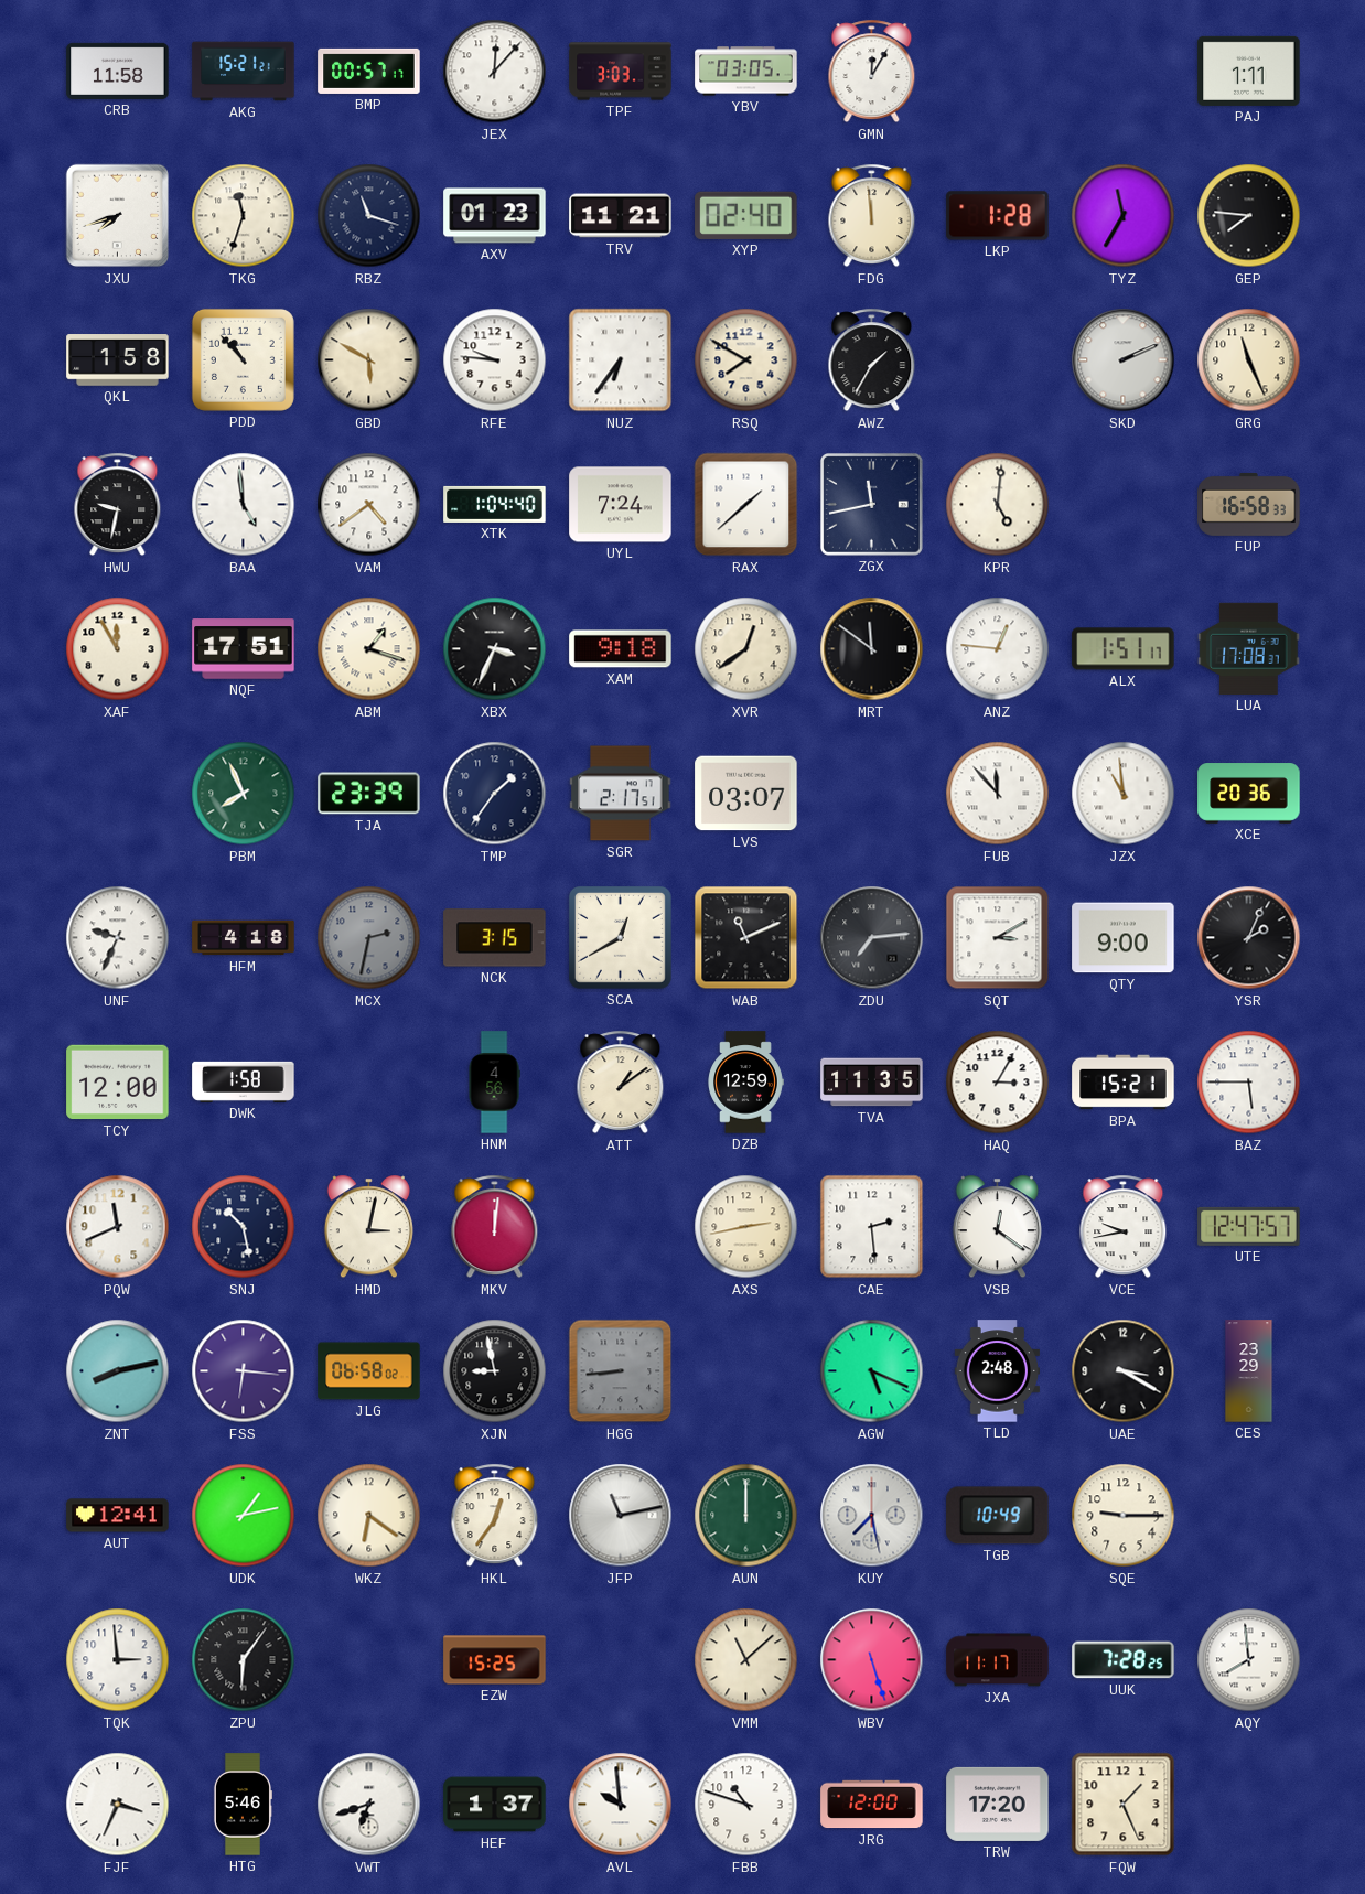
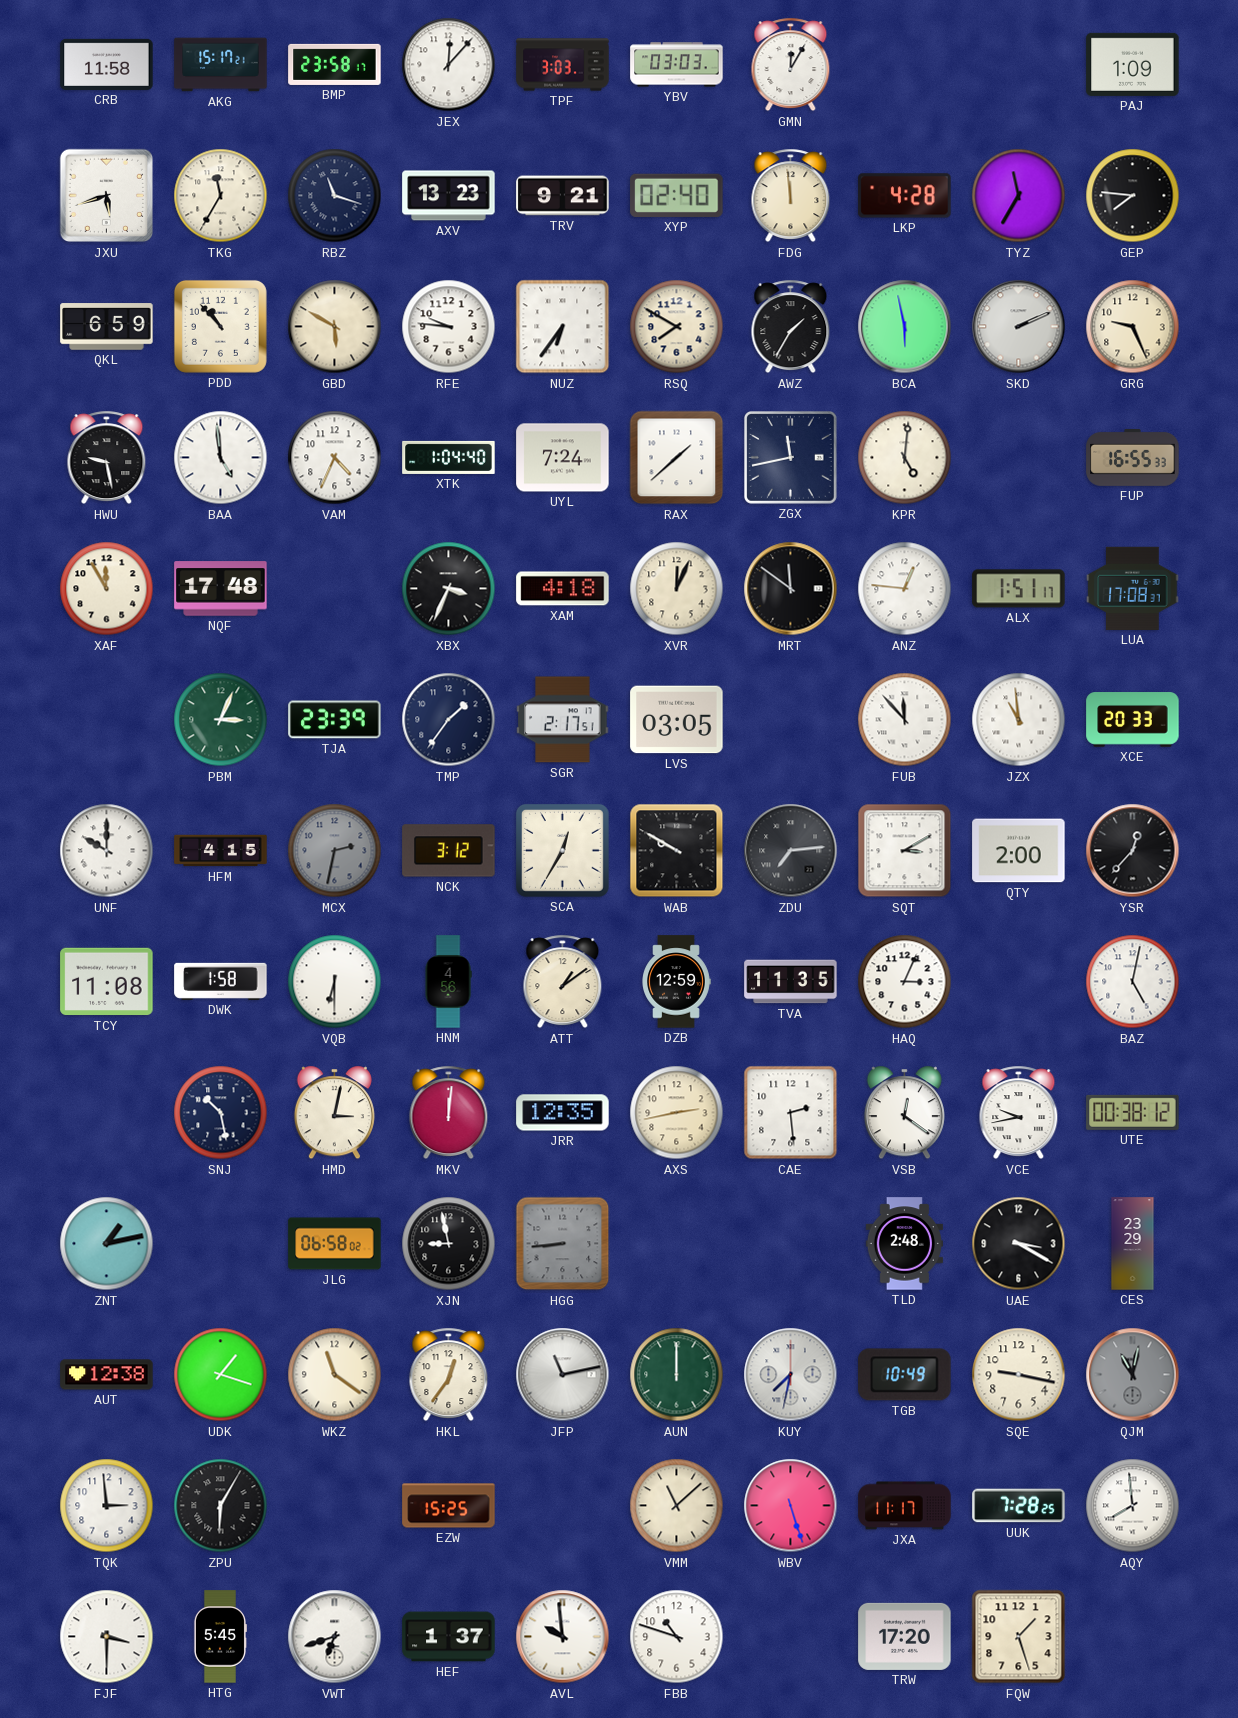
AKG: 15:21 -> 15:17 (221, 65)
BMP: 00:57 -> 23:58 (335, 64)
YBV: 03:05 -> 03:03 (677, 65)
PAJ: 1:11 -> 1:09 (1133, 64)
JXU: 7:42 -> 5:42 (107, 196)
TKG: 11:33 -> 11:35 (221, 196)
AXV: 01:23 -> 13:23 (449, 196)
TRV: 11:21 -> 9:21 (563, 196)
LKP: 1:28 -> 4:28 (905, 196)
QKL: 1:58 -> 6:59 (107, 327)
BCA: none -> 5:58 (905, 327)
GRG: 11:26 -> 9:26 (1133, 327)
HWU: 9:32 -> 9:28 (107, 458)
VAM: 4:39 -> 4:34 (335, 458)
FUP: 16:58 -> 16:55 (1133, 457)
NQF: 17:51 -> 17:48 (221, 589)
ABM: 1:18 -> none (369, 649)
XAM: 9:18 -> 4:18 (563, 589)
XVR: 12:39 -> 12:04 (677, 589)
PBM: 7:56 -> 3:04 (221, 720)
LVS: 03:07 -> 03:05 (677, 720)
XCE: 20:36 -> 20:33 (1133, 720)
UNF: 9:34 -> 10:00 (107, 851)
HFM: 4:18 -> 4:15 (221, 851)
NCK: 3:15 -> 3:12 (449, 851)
SCA: 12:40 -> 12:35 (562, 850)
WAB: 11:11 -> 9:50 (677, 851)
QTY: 9:00 -> 2:00 (1019, 851)
YSR: 2:04 -> 12:37 (1133, 851)
TCY: 12:00 -> 11:08 (107, 982)
VQB: none -> 6:30 (335, 982)
HAQ: 3:05 -> 3:04 (905, 982)
BPA: 15:21 -> none (1124, 1083)
BAZ: 5:45 -> 5:02 (1133, 982)
PQW: 11:41 -> none (118, 1227)
JRR: none -> 12:35 (563, 1113)
UTE: 12:47 -> 00:38 (1133, 1112)
ZNT: 8:13 -> 1:13 (107, 1244)
FSS: 6:16 -> none (244, 1371)
AGW: 5:19 -> none (872, 1371)
AUT: 12:41 -> 12:38 (107, 1375)
UDK: 1:13 -> 1:18 (221, 1375)
WKZ: 6:21 -> 11:21 (335, 1375)
KUY: 7:28 -> 7:32 (791, 1375)
SQE: 9:15 -> 9:17 (1019, 1375)
QJM: none -> 11:02 (1133, 1375)
ZPU: 6:06 -> 6:05 (221, 1506)
FJF: 3:34 -> 3:30 (107, 1637)
HTG: 5:46 -> 5:45 (220, 1637)
JRG: 12:00 -> none (872, 1805)
FQW: 1:26 -> 1:27 (1019, 1637)
